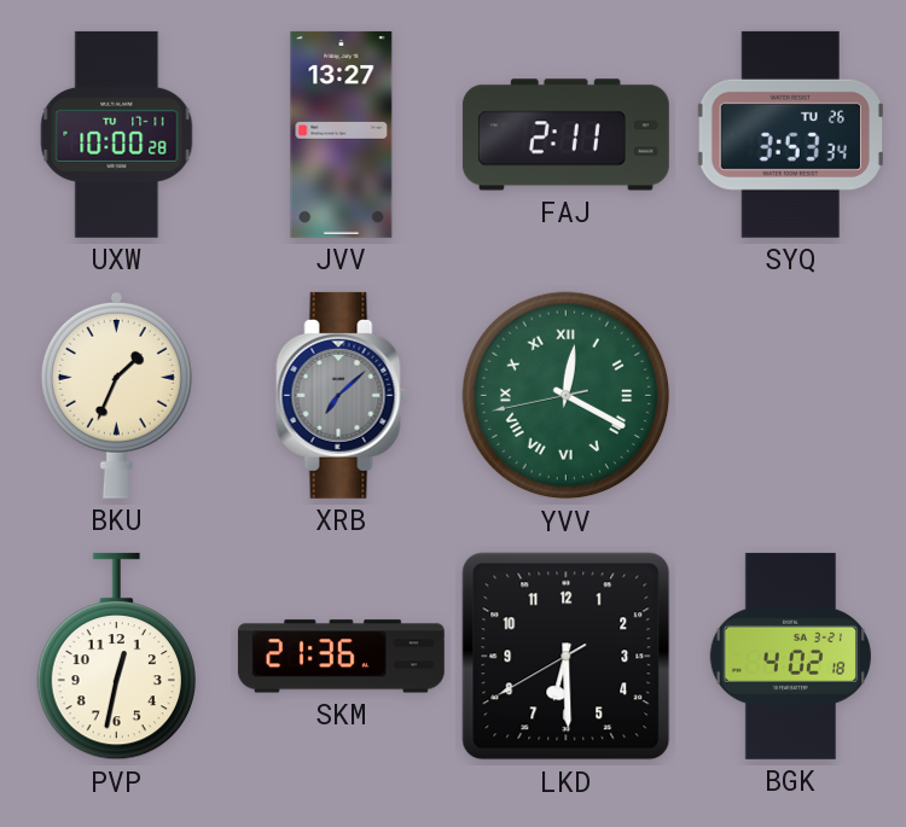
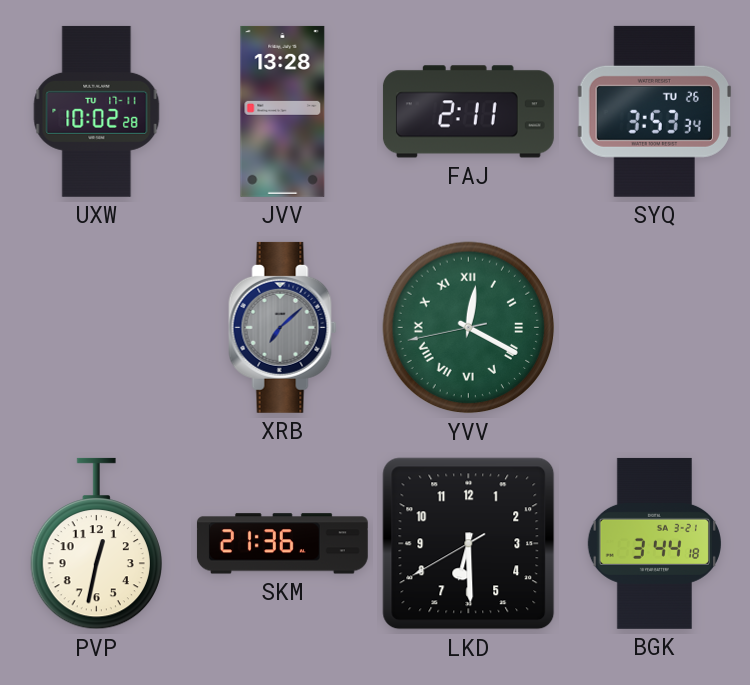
UXW: 10:00 -> 10:02 (97, 111)
JVV: 13:27 -> 13:28 (283, 111)
BKU: 1:34 -> none (116, 395)
BGK: 4:02 -> 3:44 (654, 543)
